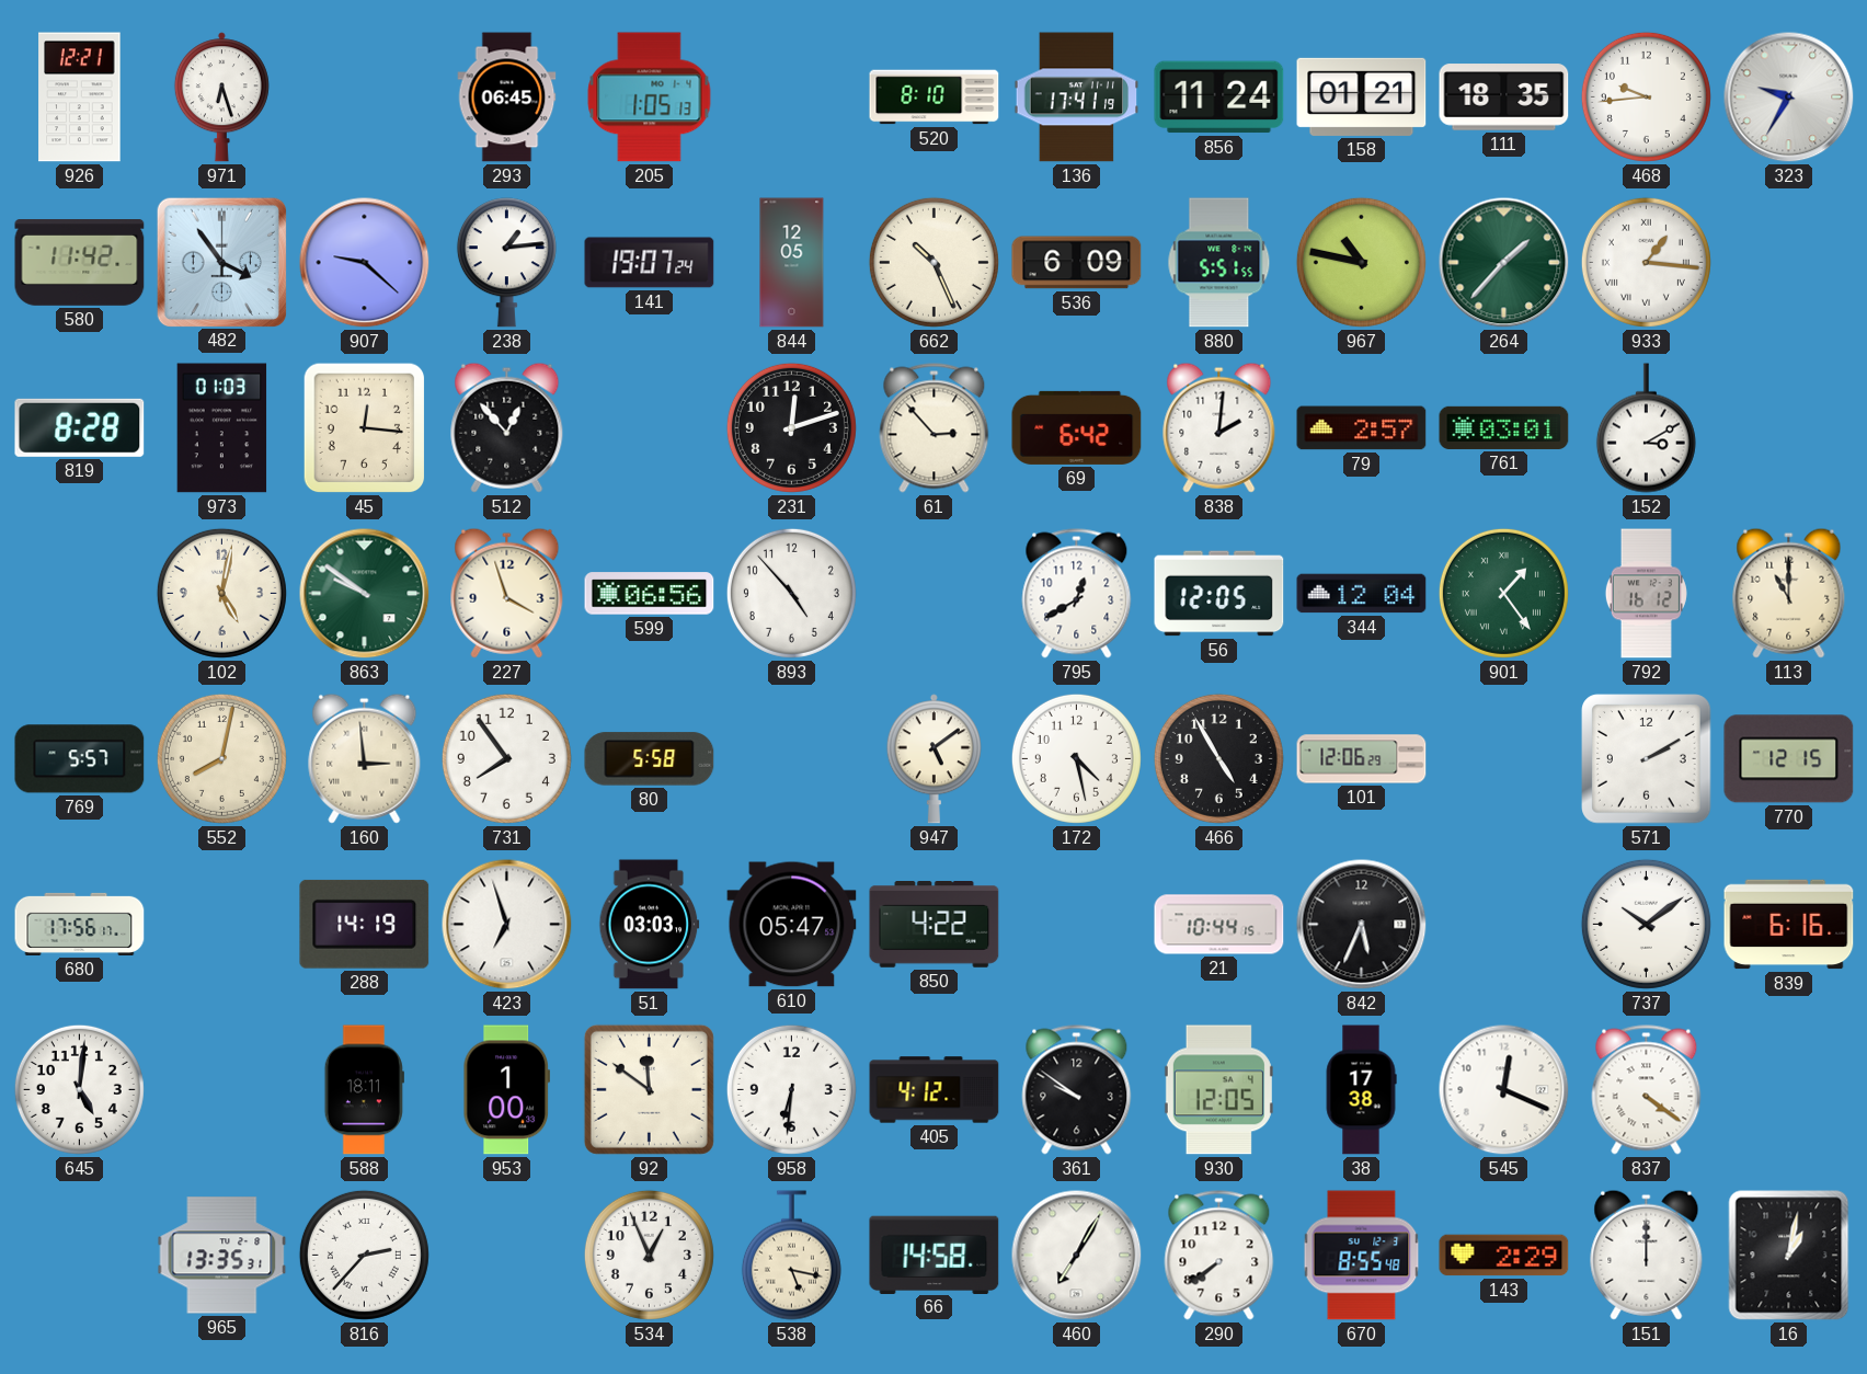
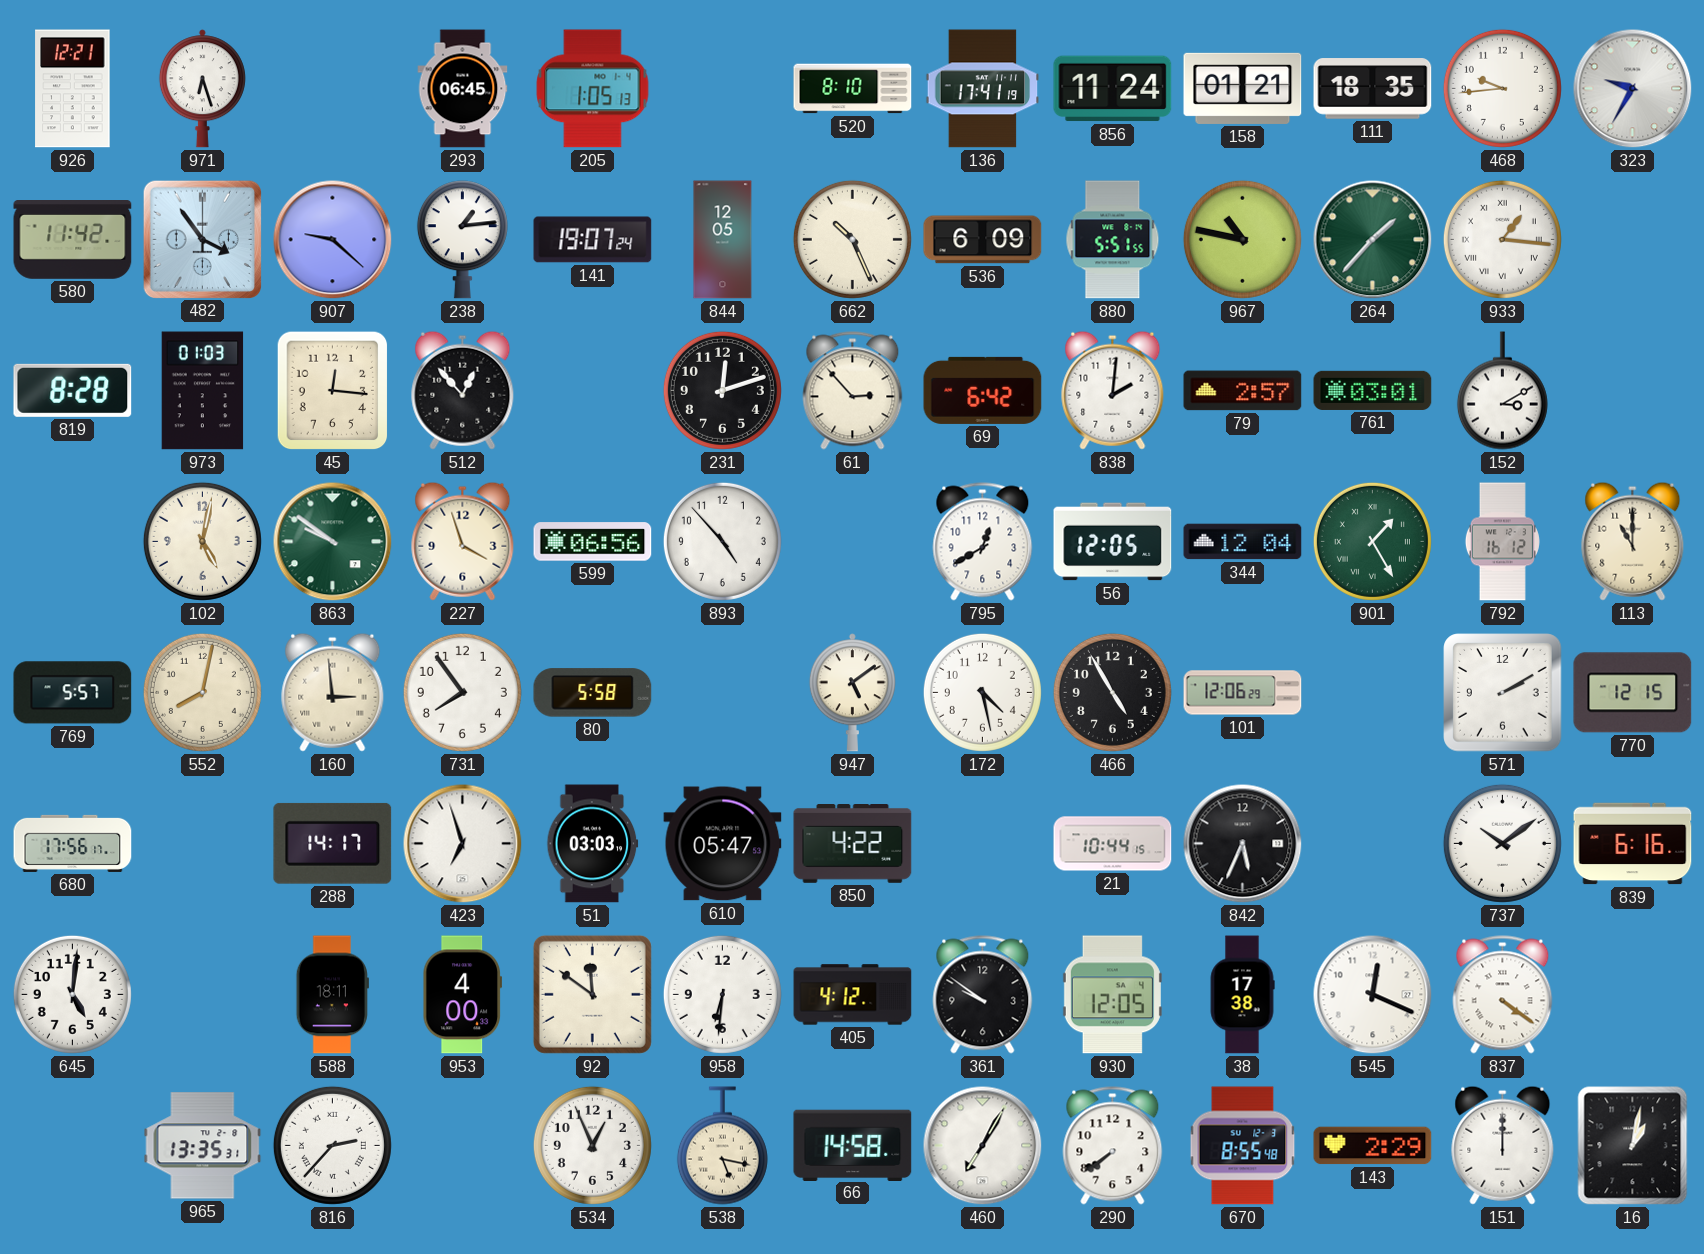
901: 1:24 -> 1:25 (1372, 541)
288: 14:19 -> 14:17 (333, 843)
953: 1:00 -> 4:00 (462, 995)
